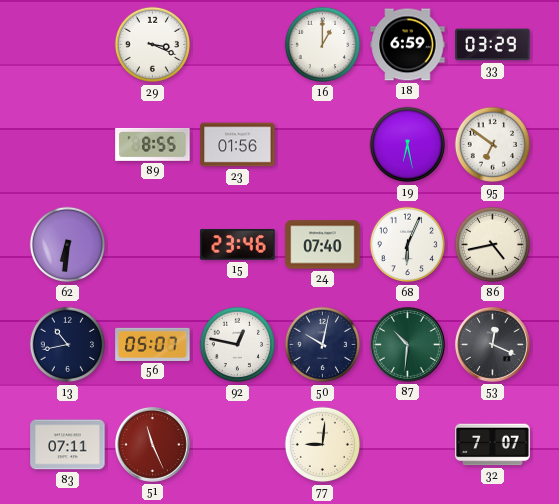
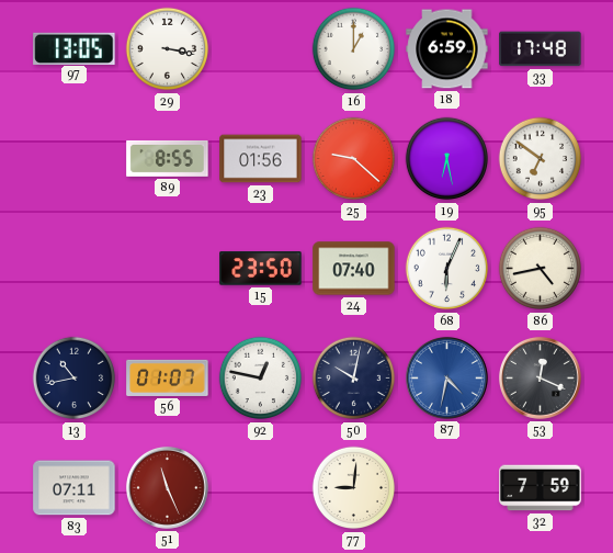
97: none -> 13:05 (75, 48)
29: 3:19 -> 3:17 (168, 49)
33: 03:29 -> 17:48 (541, 49)
25: none -> 9:22 (354, 159)
62: 6:31 -> none (68, 245)
15: 23:46 -> 23:50 (261, 269)
56: 05:07 -> 01:07 (168, 377)
87: 10:31 -> 4:32 (446, 377)
87 dial: green -> blue (446, 377)
32: 7:07 -> 7:59 (541, 488)
